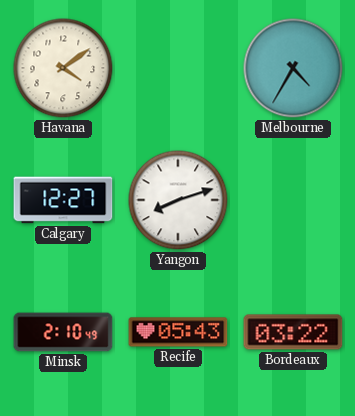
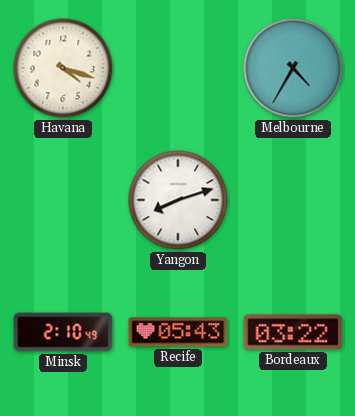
Havana: 4:09 -> 4:18 (63, 68)
Calgary: 12:27 -> none (63, 200)
